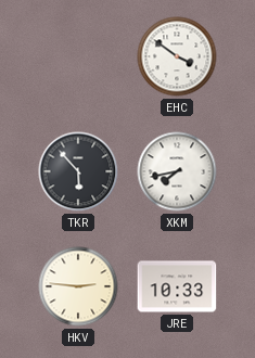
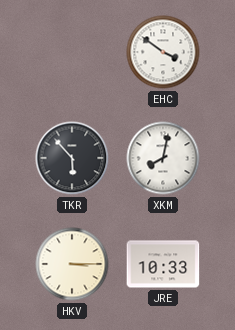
XKM: 7:43 -> 8:02 (163, 158)
HKV: 2:46 -> 3:15 (72, 264)
